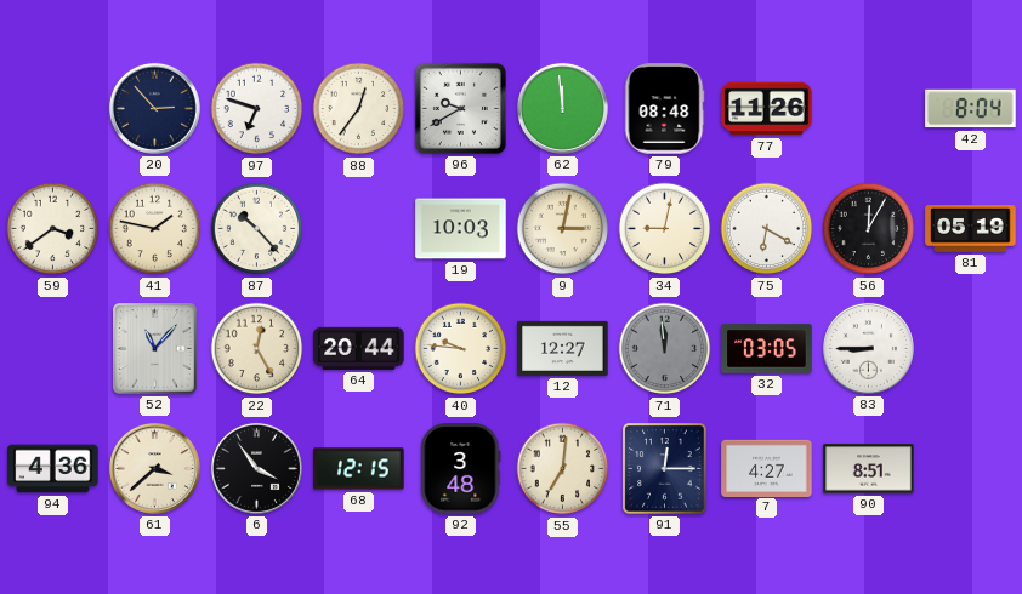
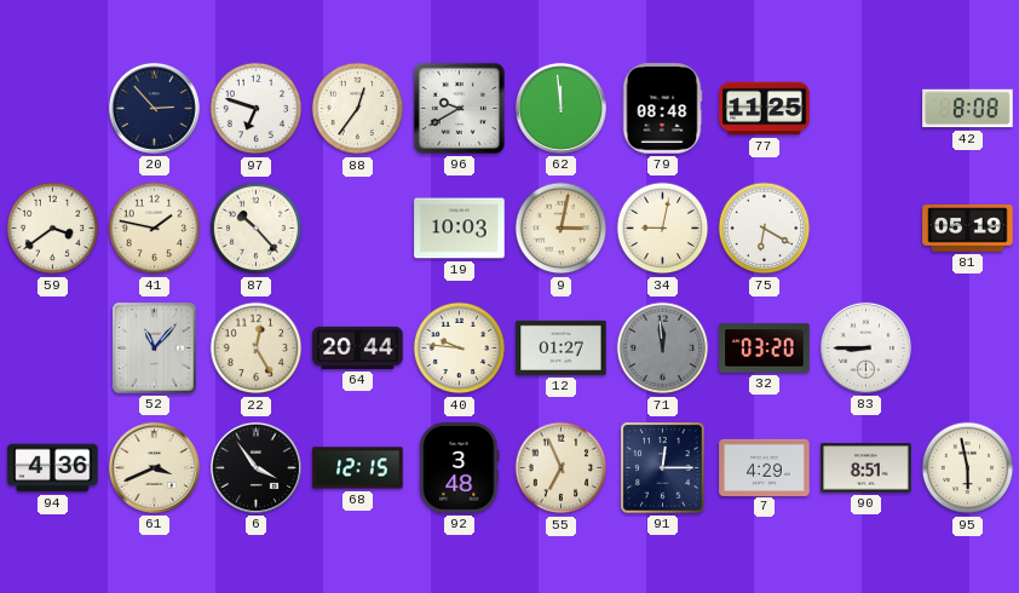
77: 11:26 -> 11:25 (765, 109)
42: 8:04 -> 8:08 (968, 109)
56: 12:05 -> none (869, 229)
12: 12:27 -> 01:27 (562, 347)
32: 03:05 -> 03:20 (765, 349)
61: 3:38 -> 3:41 (154, 467)
55: 7:01 -> 6:56 (562, 468)
7: 4:27 -> 4:29 (765, 467)
95: none -> 5:58 (968, 468)
